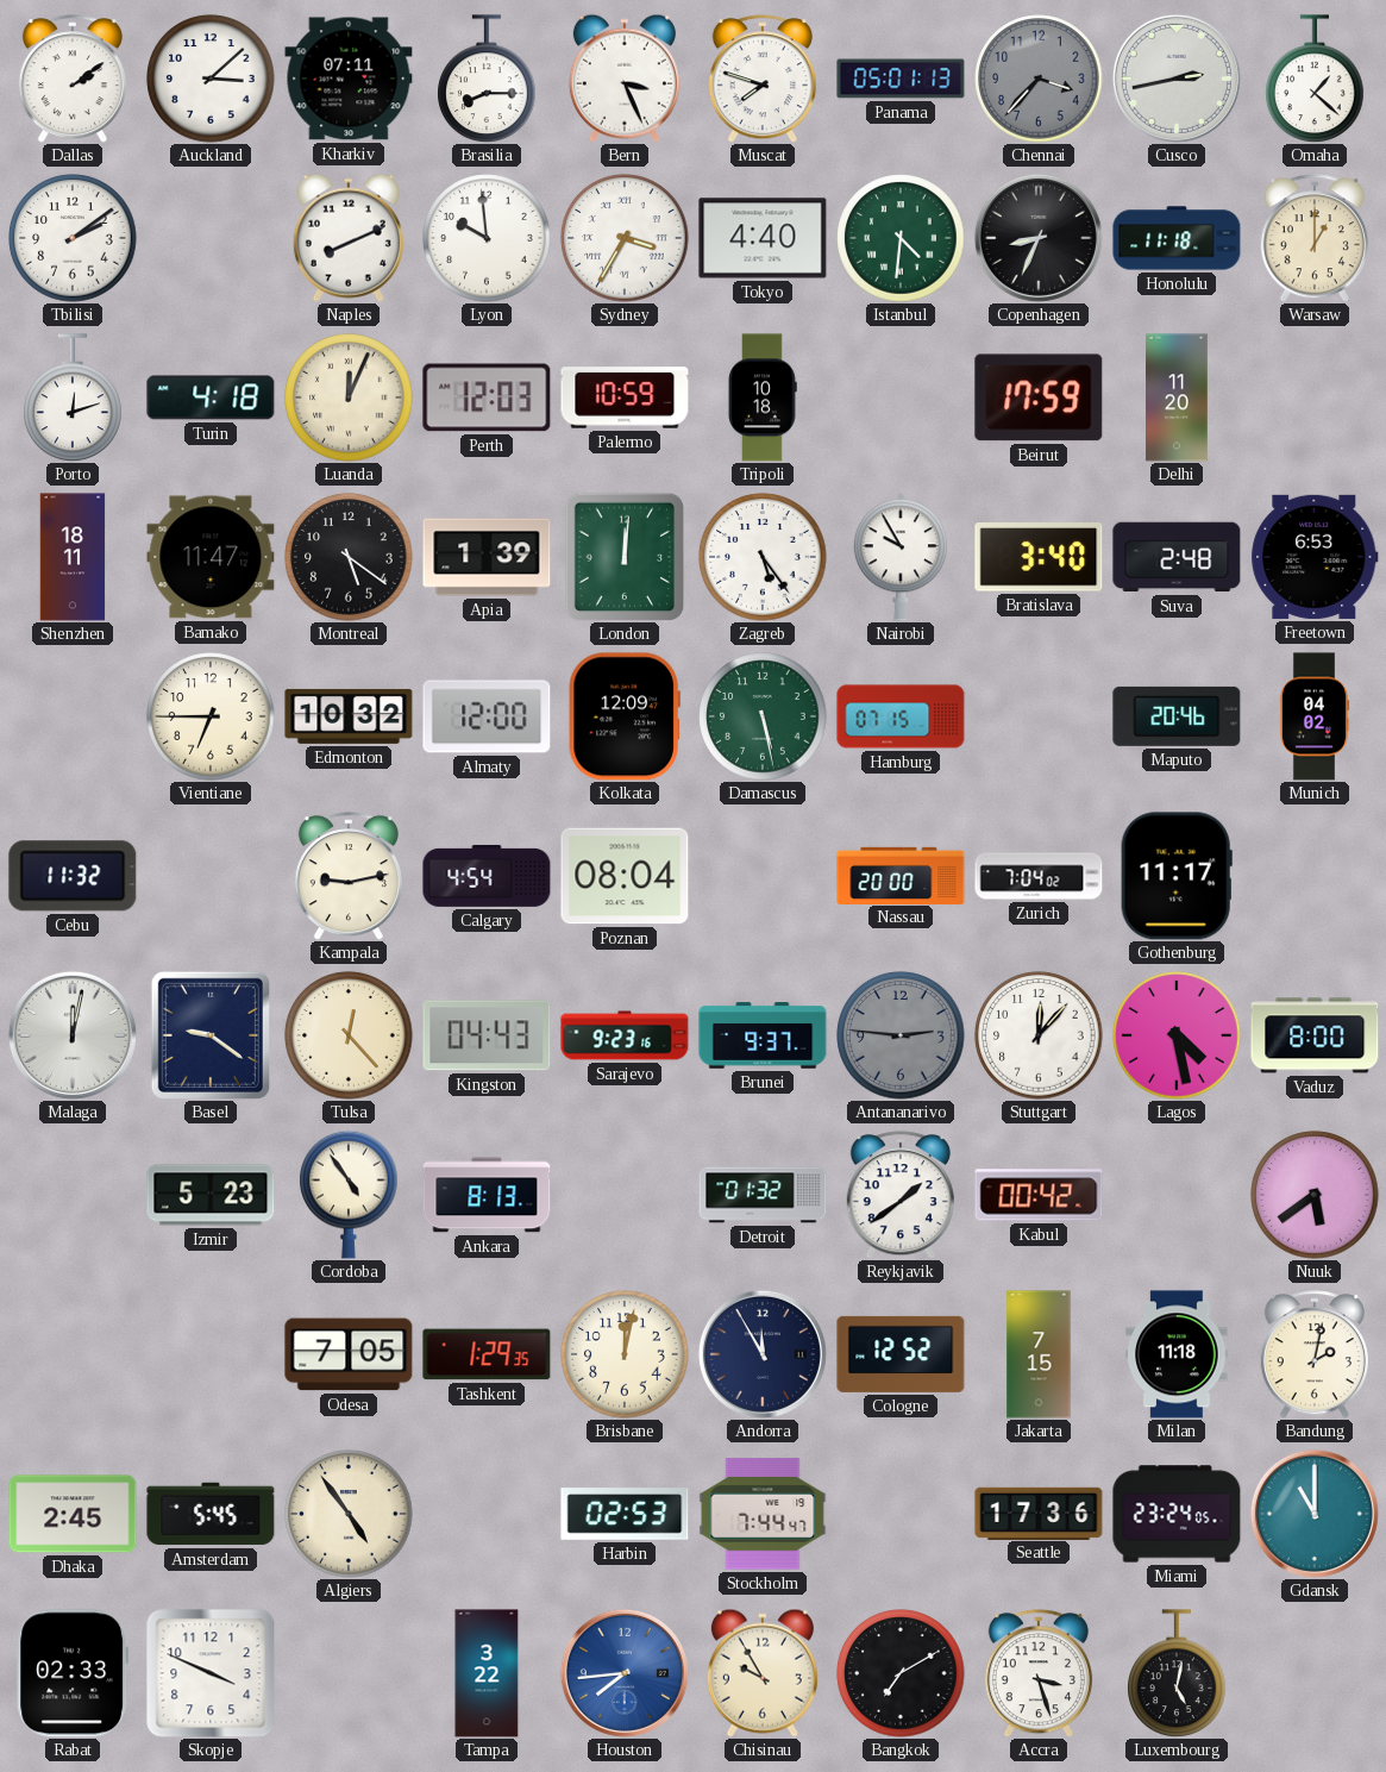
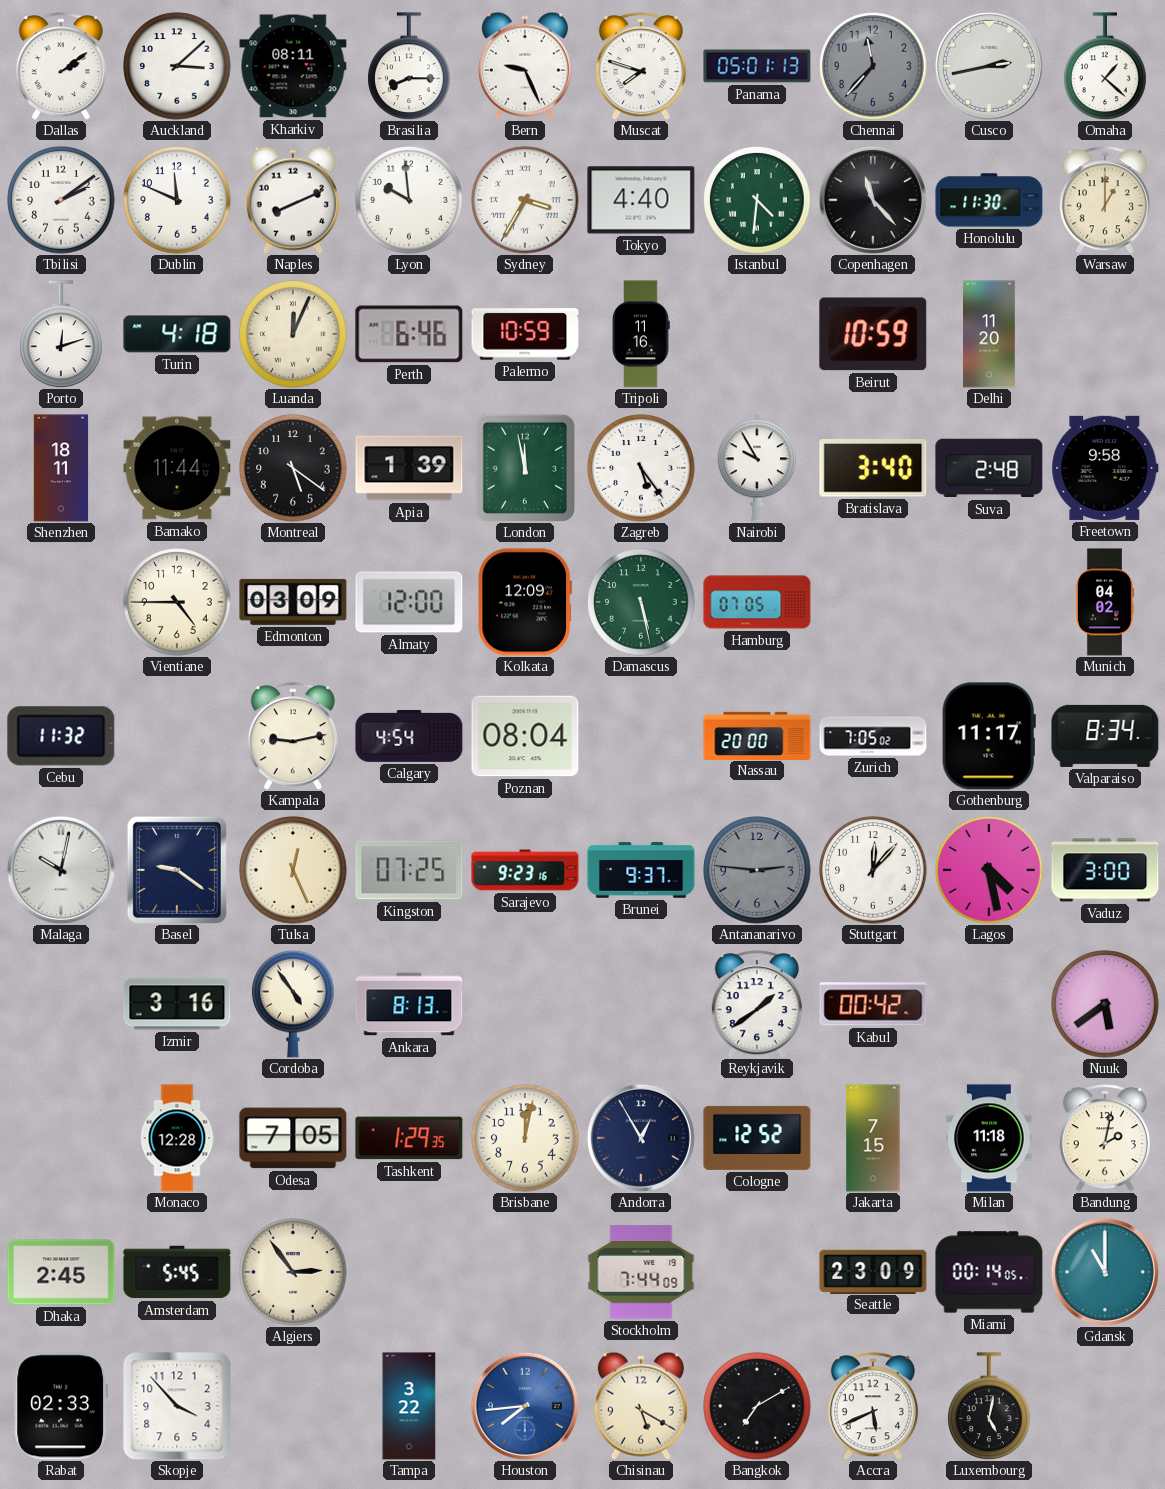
Kharkiv: 07:11 -> 08:11 (293, 66)
Bern: 3:26 -> 9:26 (525, 66)
Chennai: 3:37 -> 11:37 (873, 66)
Dublin: none -> 11:49 (177, 200)
Copenhagen: 8:34 -> 11:23 (873, 200)
Honolulu: 11:18 -> 11:30 (989, 200)
Perth: 12:03 -> 6:46 (409, 334)
Tripoli: 10:18 -> 11:16 (641, 334)
Beirut: 17:59 -> 10:59 (873, 334)
Bamako: 11:47 -> 11:44 (177, 468)
London: 12:01 -> 11:58 (524, 468)
Freetown: 6:53 -> 9:58 (1105, 468)
Vientiane: 6:45 -> 4:45 (177, 602)
Edmonton: 10:32 -> 03:09 (293, 602)
Hamburg: 07:15 -> 07:05 (757, 602)
Maputo: 20:46 -> none (1177, 716)
Zurich: 7:04 -> 7:05 (873, 736)
Valparaiso: none -> 8:34 (1105, 736)
Malaga: 12:02 -> 10:02 (61, 870)
Tulsa: 12:23 -> 12:26 (293, 870)
Kingston: 04:43 -> 07:25 (409, 870)
Vaduz: 8:00 -> 3:00 (1105, 870)
Izmir: 5:23 -> 3:16 (177, 1004)
Detroit: 01:32 -> none (763, 1195)
Monaco: none -> 12:28 (177, 1138)
Andorra: 11:55 -> 12:55 (641, 1138)
Algiers: 4:54 -> 2:54 (293, 1272)
Harbin: 02:53 -> none (625, 1514)
Stockholm: 7:44:47 -> 7:44:09 (641, 1272)
Seattle: 17:36 -> 23:09 (873, 1271)
Miami: 23:24 -> 00:14 (989, 1272)
Skopje: 3:49 -> 3:53 (177, 1406)
Chisinau: 9:55 -> 5:20 (641, 1406)
Accra: 3:27 -> 5:41 (873, 1406)
